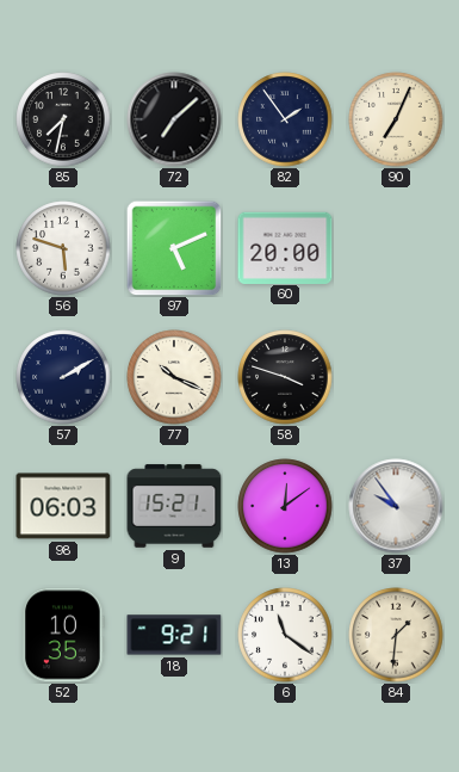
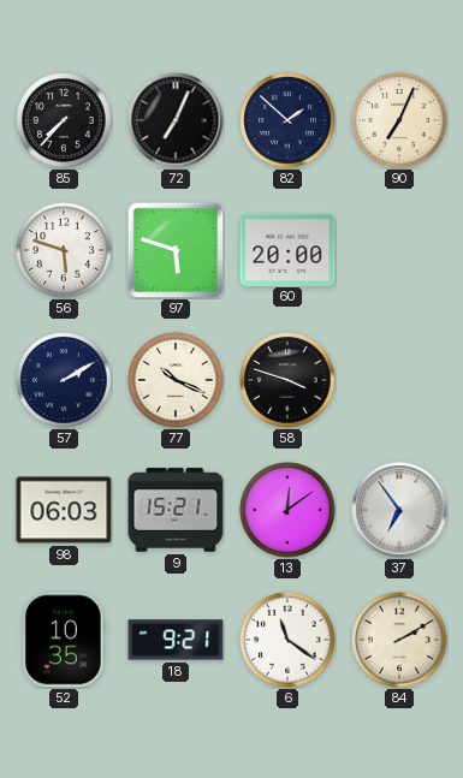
85: 7:32 -> 7:37 (64, 120)
72: 7:08 -> 7:04 (176, 120)
82: 1:54 -> 1:52 (287, 120)
97: 5:11 -> 5:48 (176, 250)
37: 9:54 -> 6:54 (399, 510)
84: 1:31 -> 2:10 (399, 640)
